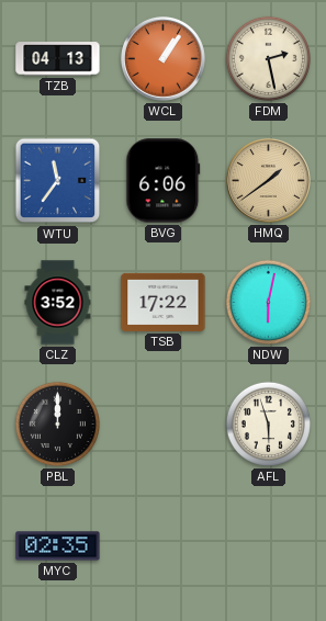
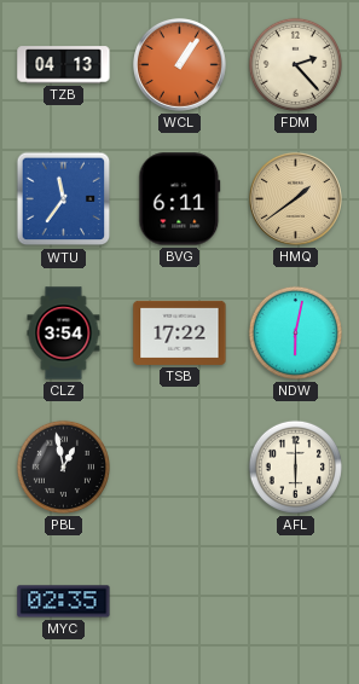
FDM: 2:28 -> 2:23 (295, 64)
BVG: 6:06 -> 6:11 (180, 199)
CLZ: 3:52 -> 3:54 (64, 334)
PBL: 12:00 -> 12:58 (63, 466)
AFL: 5:57 -> 6:00 (295, 466)
